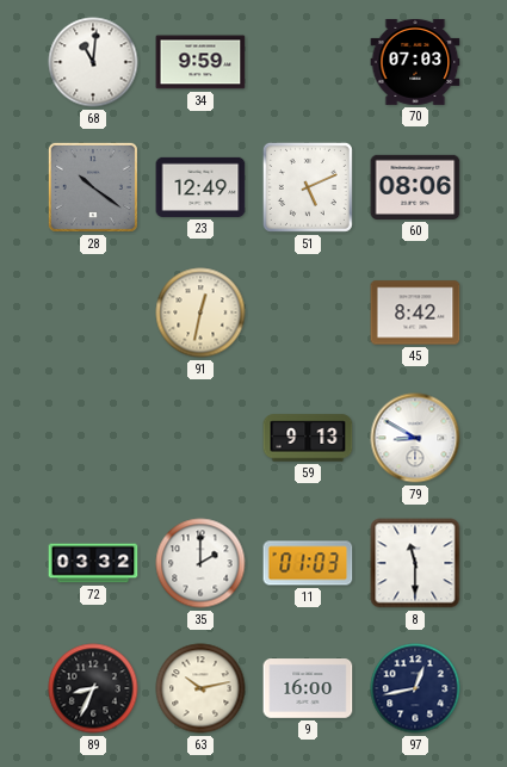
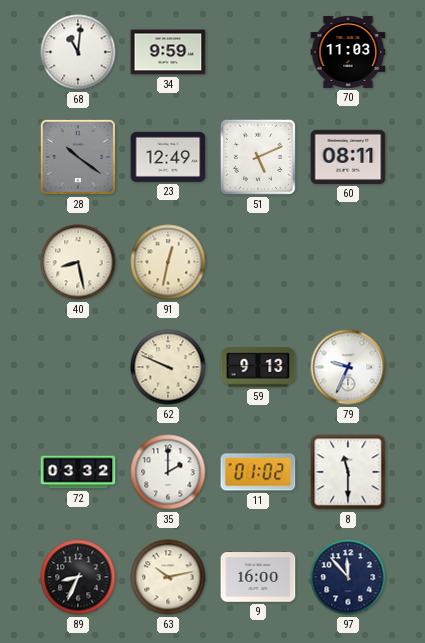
70: 07:03 -> 11:03 (348, 52)
60: 08:06 -> 08:11 (348, 157)
40: none -> 8:28 (78, 262)
45: 8:42 -> none (415, 313)
62: none -> 9:49 (168, 367)
79: 8:50 -> 9:34 (348, 367)
11: 01:03 -> 01:02 (258, 472)
97: 12:43 -> 11:53 (348, 577)
